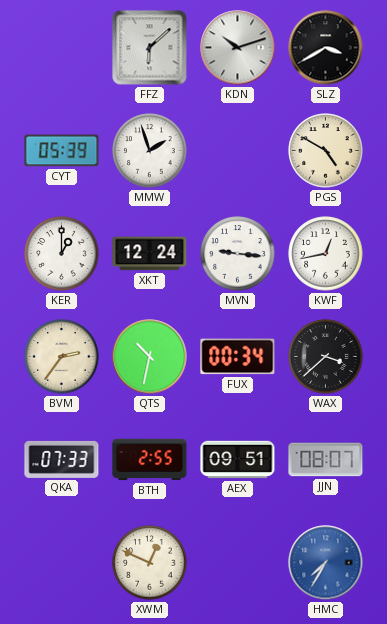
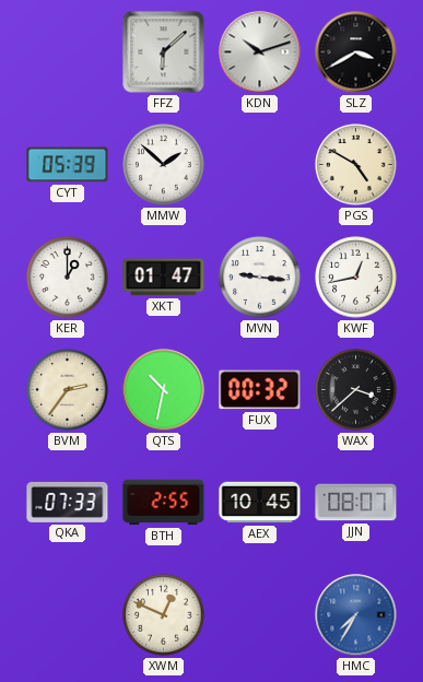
MMW: 1:57 -> 1:52 (164, 165)
XKT: 12:24 -> 01:47 (164, 278)
FUX: 00:34 -> 00:32 (260, 390)
AEX: 09:51 -> 10:45 (260, 503)
